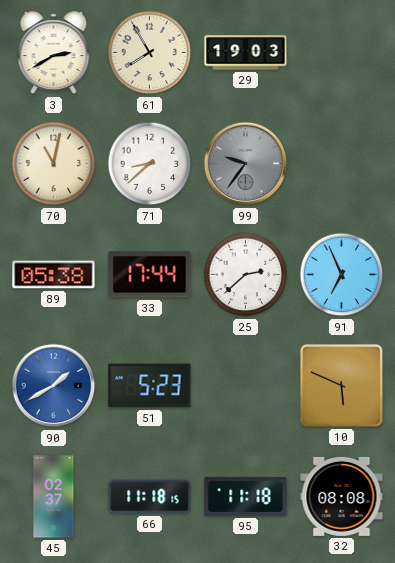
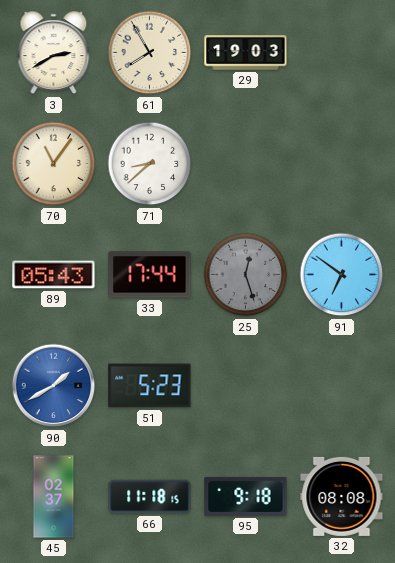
70: 11:02 -> 11:06 (54, 164)
99: 9:36 -> none (246, 164)
89: 05:38 -> 05:43 (54, 275)
25: 2:38 -> 12:27 (246, 275)
25 dial: white -> grey (246, 275)
91: 6:56 -> 6:51 (342, 275)
10: 5:49 -> none (342, 386)
95: 11:18 -> 9:18 (246, 496)
